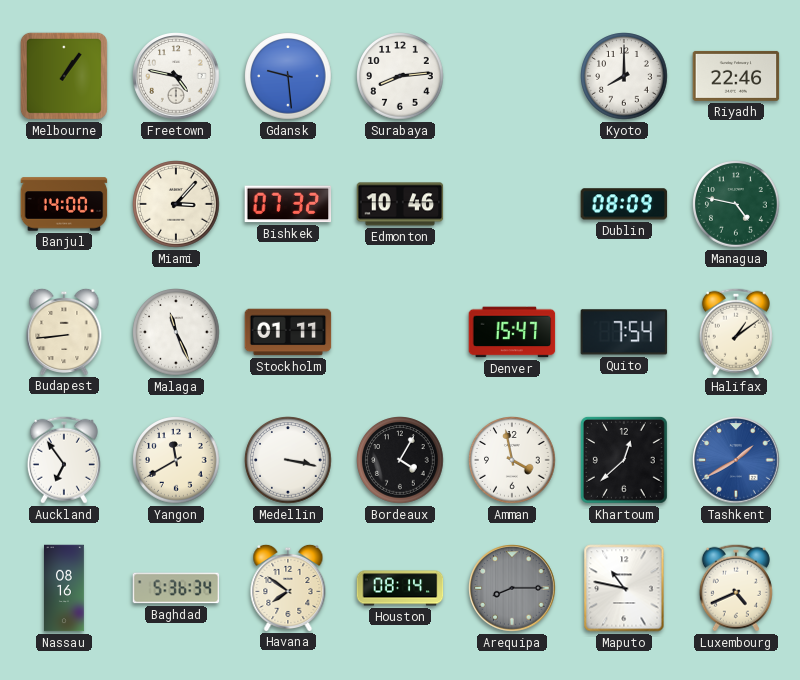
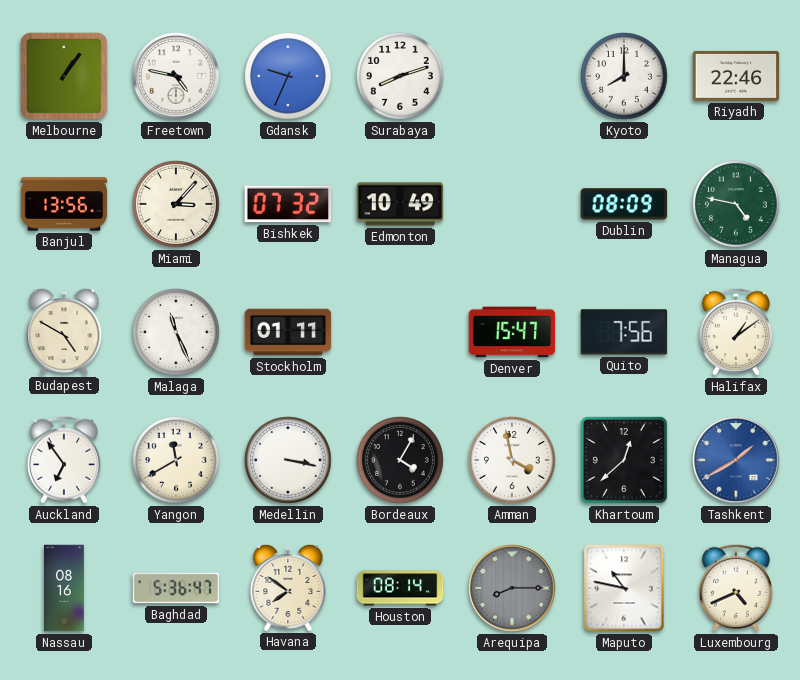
Gdansk: 9:29 -> 9:34 (288, 76)
Surabaya: 8:14 -> 8:12 (400, 76)
Banjul: 14:00 -> 13:56 (64, 204)
Edmonton: 10:46 -> 10:49 (400, 204)
Budapest: 8:44 -> 4:50 (64, 331)
Quito: 7:54 -> 7:56 (624, 332)
Baghdad: 5:36:34 -> 5:36:47 (176, 588)
